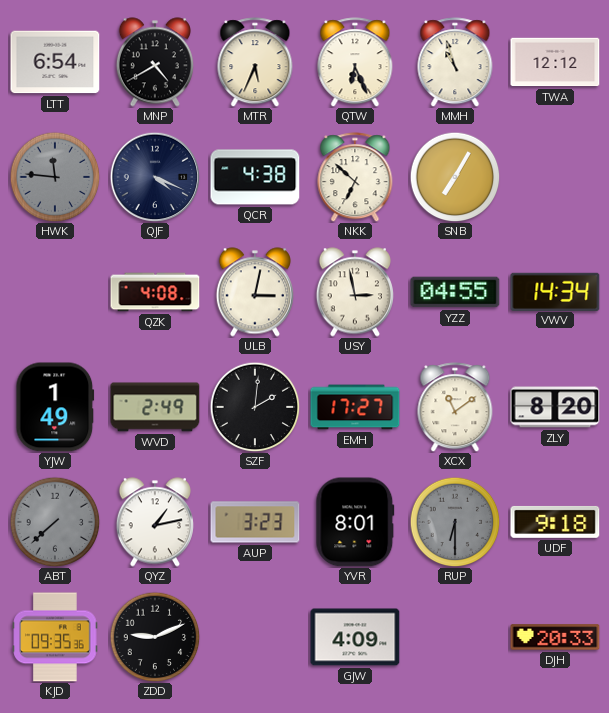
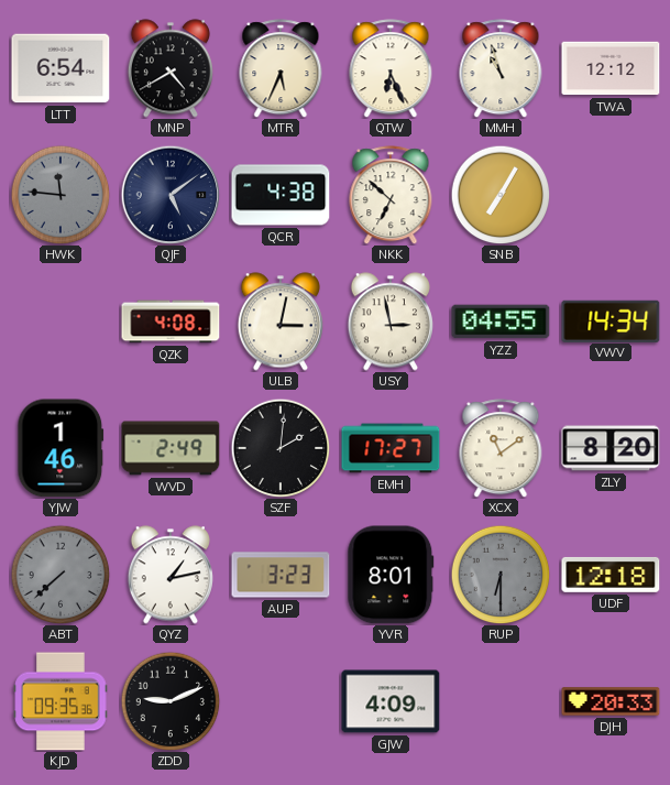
QJF: 4:19 -> 5:09 (171, 195)
YJW: 1:49 -> 1:46 (61, 448)
UDF: 9:18 -> 12:18 (611, 575)
